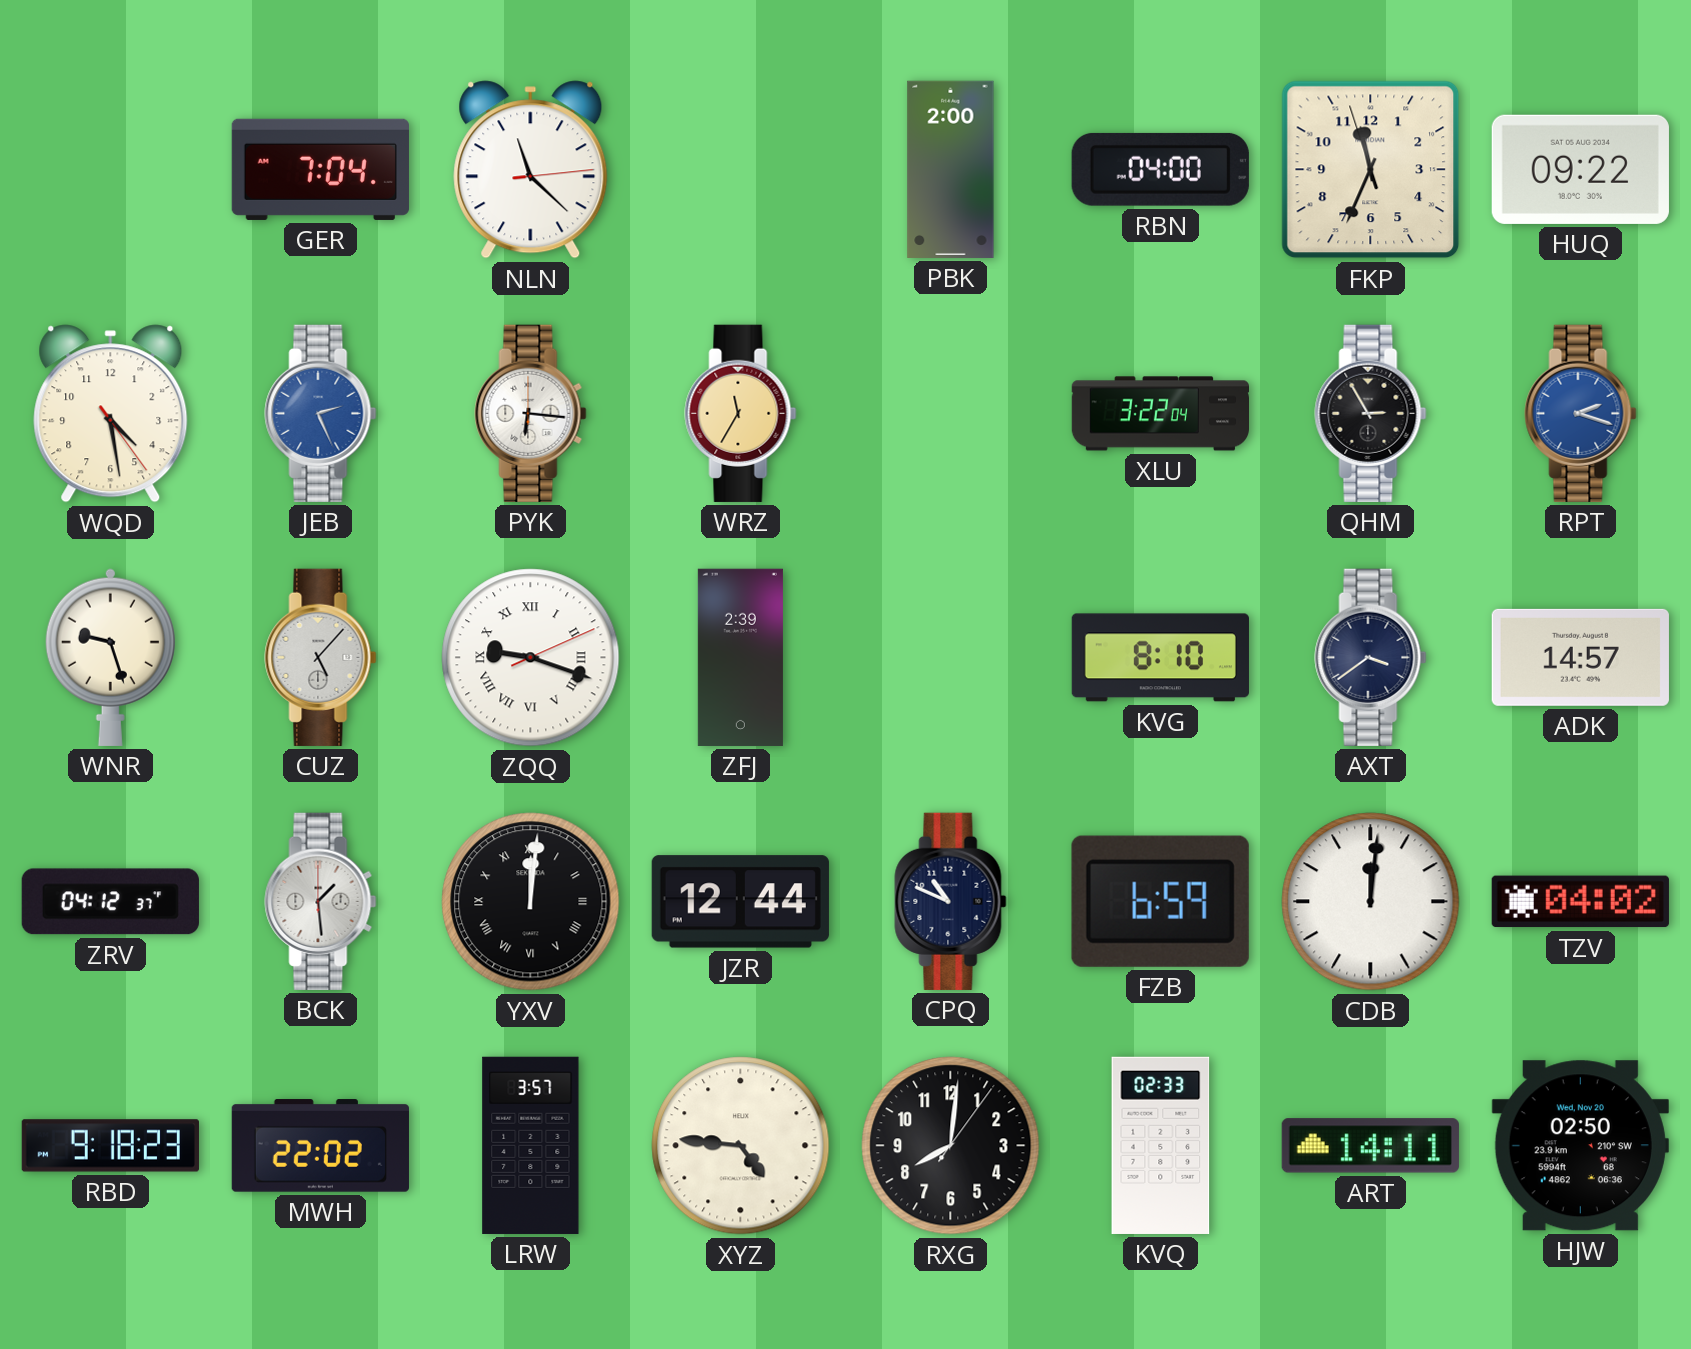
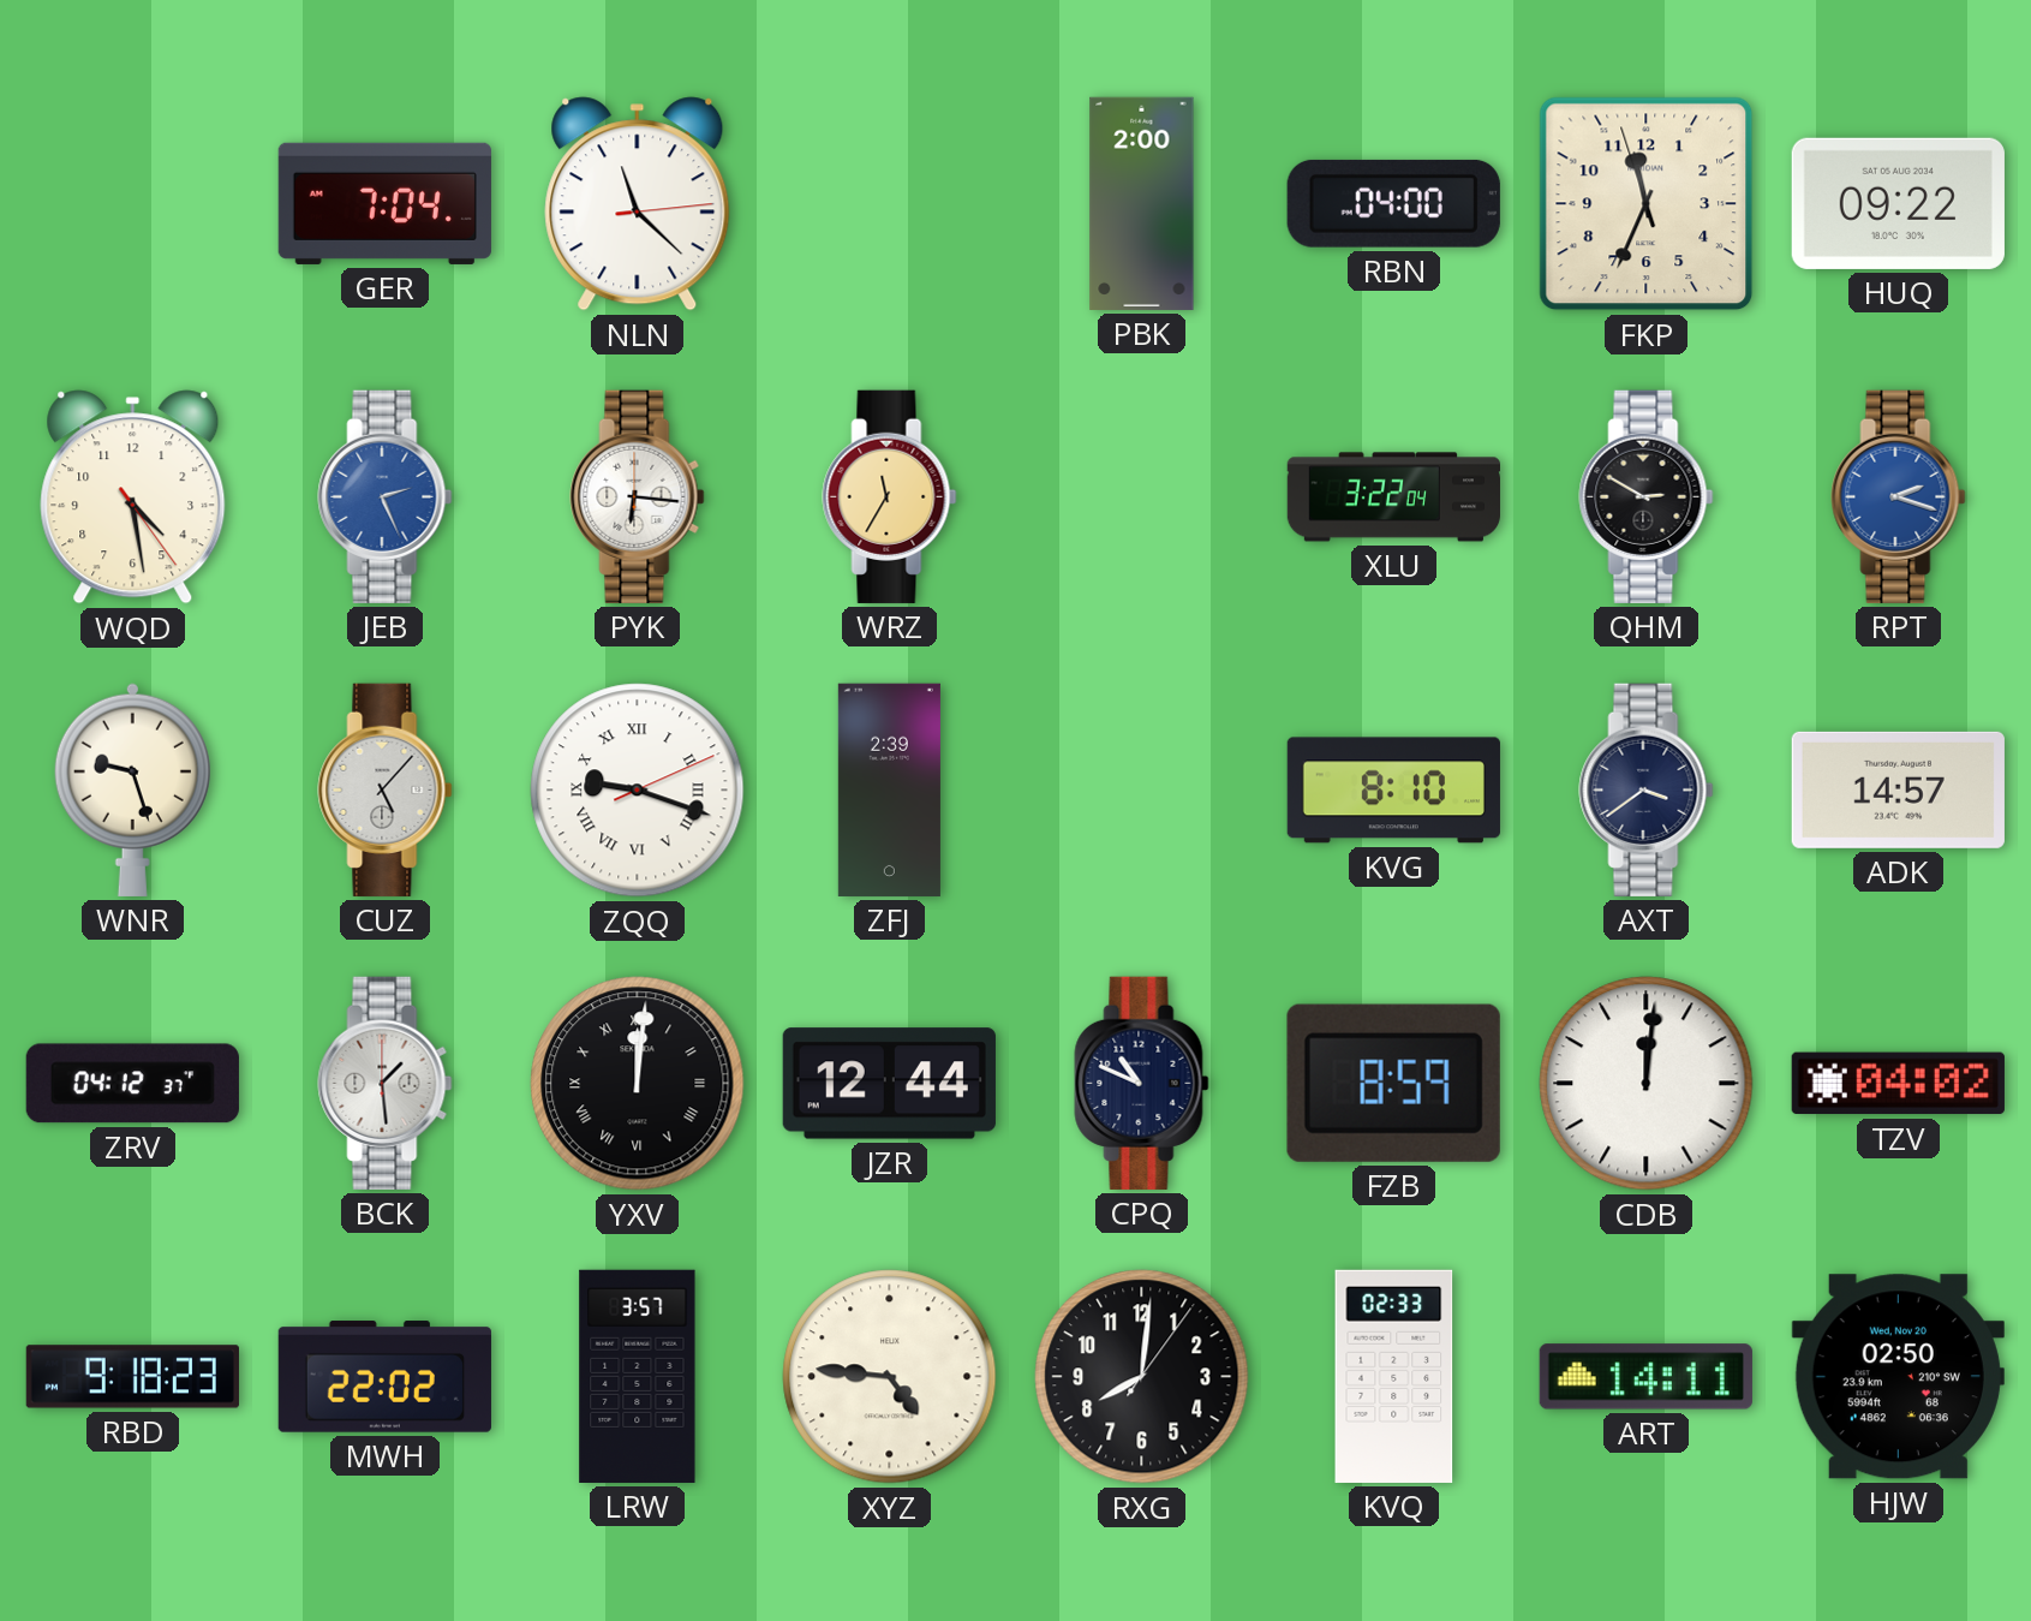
QHM: 2:55 -> 2:50 (1647, 496)
FZB: 6:59 -> 8:59 (1393, 1083)
